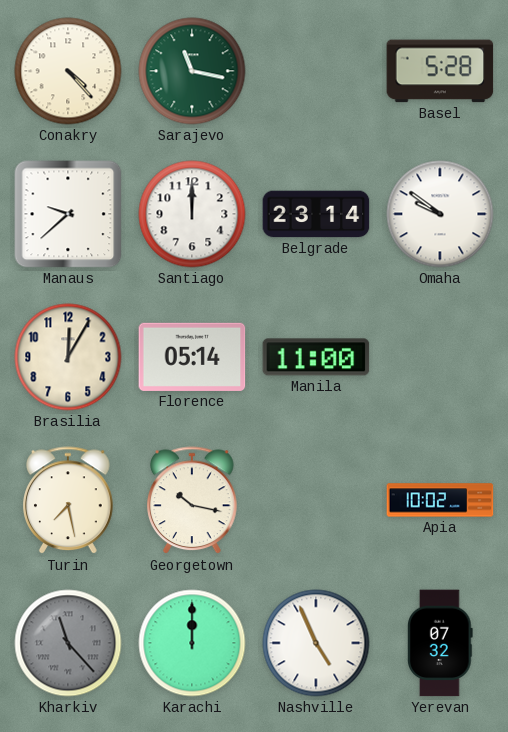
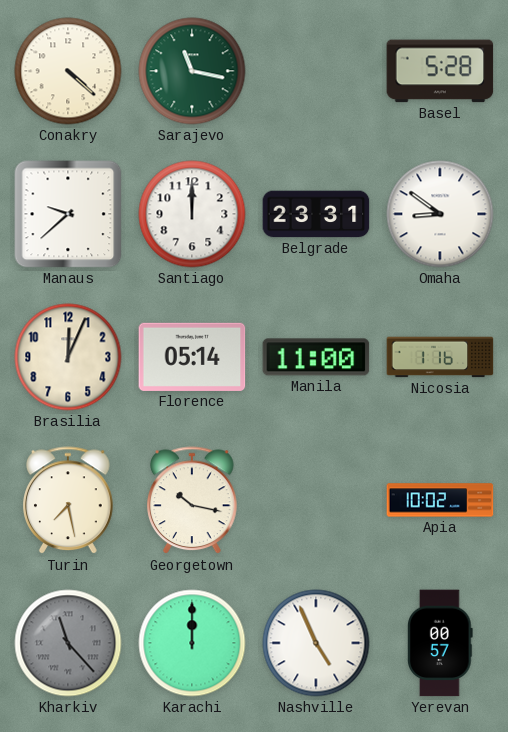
Conakry: 4:23 -> 4:22 (68, 71)
Belgrade: 23:14 -> 23:31 (316, 214)
Omaha: 9:51 -> 8:51 (440, 214)
Brasilia: 12:05 -> 12:04 (68, 357)
Nicosia: none -> 1:16 (440, 357)
Yerevan: 07:32 -> 00:57 (441, 643)
